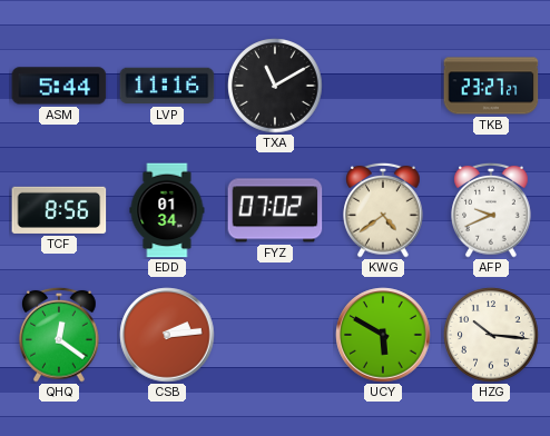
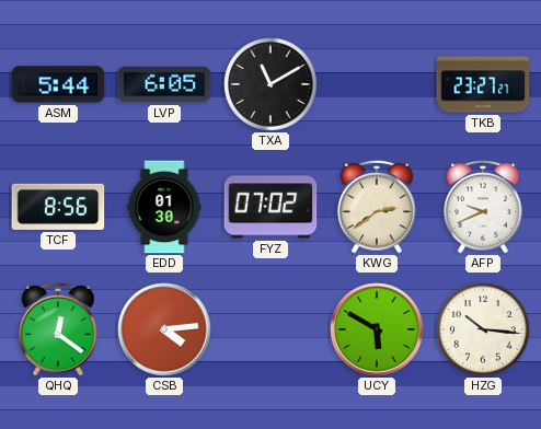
LVP: 11:16 -> 6:05 (164, 84)
EDD: 01:34 -> 01:30 (164, 207)
KWG: 4:39 -> 2:39 (377, 207)
CSB: 2:14 -> 4:14 (164, 329)
